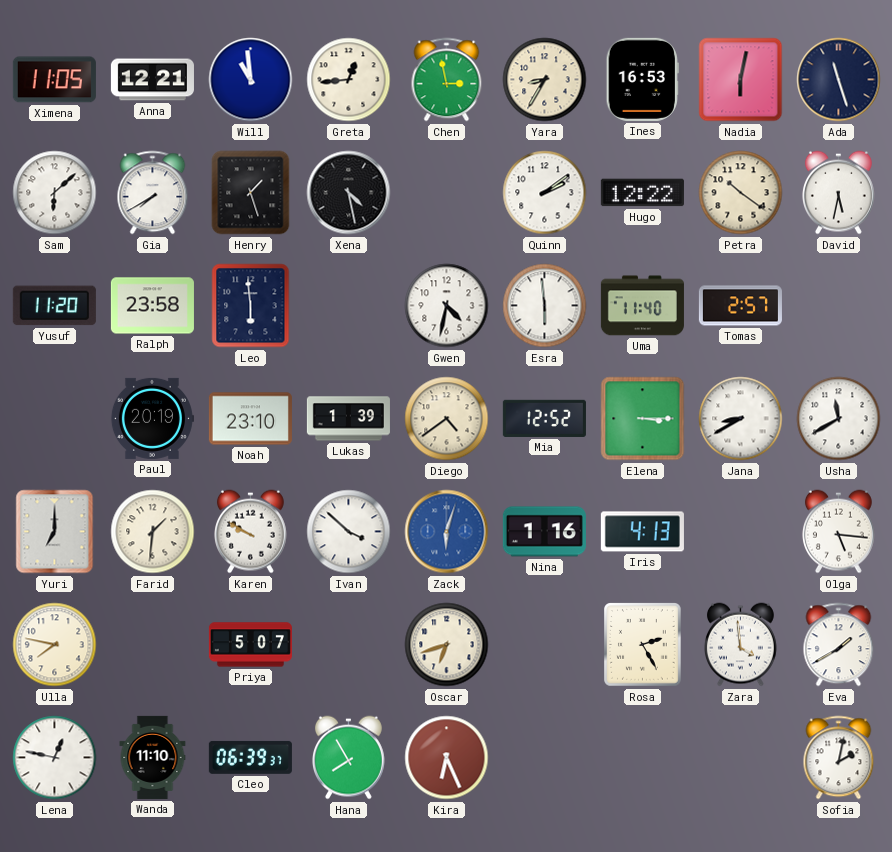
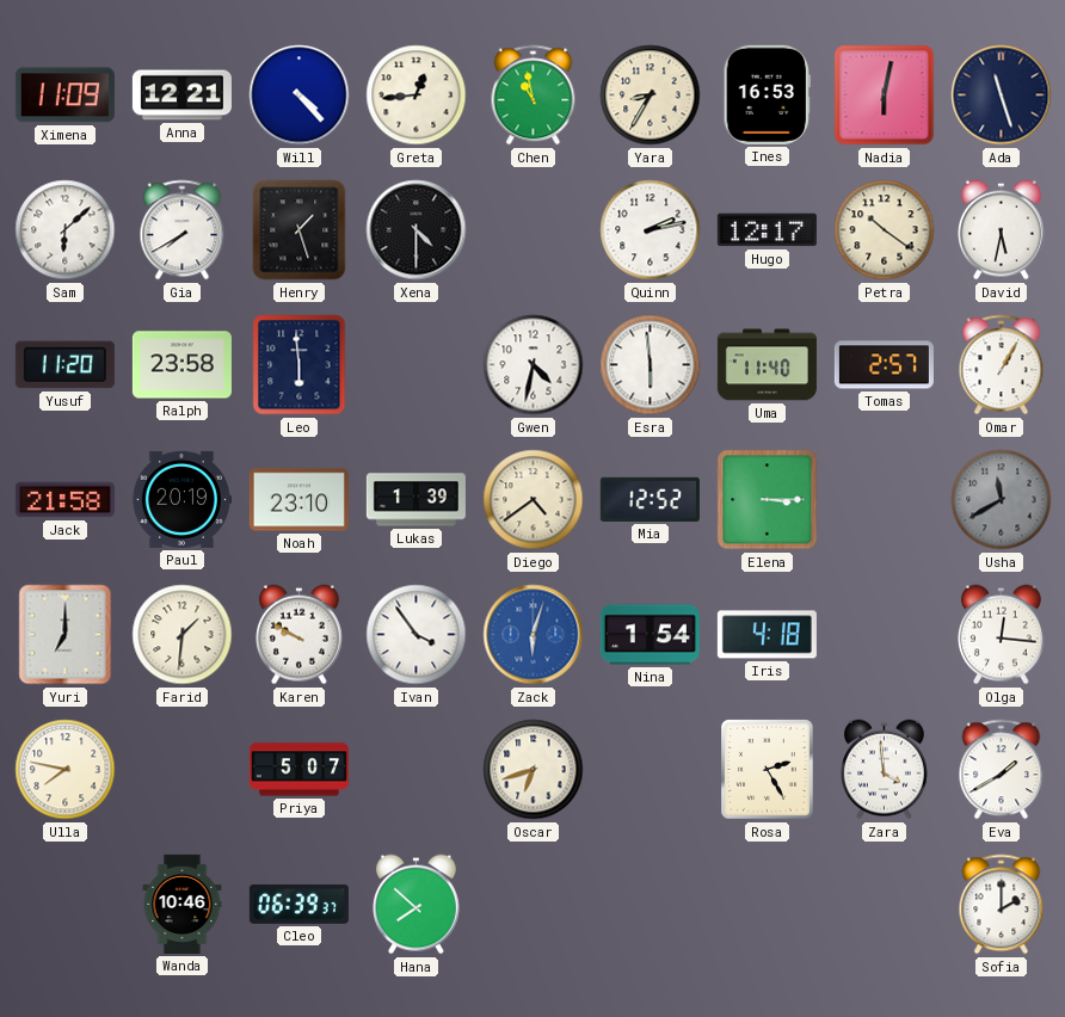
Ximena: 11:05 -> 11:09 (64, 95)
Will: 10:59 -> 4:23 (300, 95)
Chen: 2:58 -> 10:58 (534, 95)
Xena: 4:28 -> 4:30 (417, 230)
Quinn: 2:09 -> 2:13 (651, 230)
Hugo: 12:22 -> 12:17 (767, 230)
Omar: none -> 1:05 (1002, 365)
Jack: none -> 21:58 (64, 500)
Jana: 8:40 -> none (741, 419)
Usha dial: white -> grey (1002, 500)
Ivan: 3:52 -> 3:54 (417, 635)
Nina: 1:16 -> 1:54 (650, 635)
Iris: 4:13 -> 4:18 (767, 635)
Olga: 5:16 -> 12:16 (1001, 635)
Lena: 12:47 -> none (55, 758)
Wanda: 11:10 -> 10:46 (183, 904)
Hana: 7:55 -> 7:52 (415, 905)
Kira: 6:26 -> none (447, 758)
Sofia: 2:02 -> 2:00 (1002, 905)
